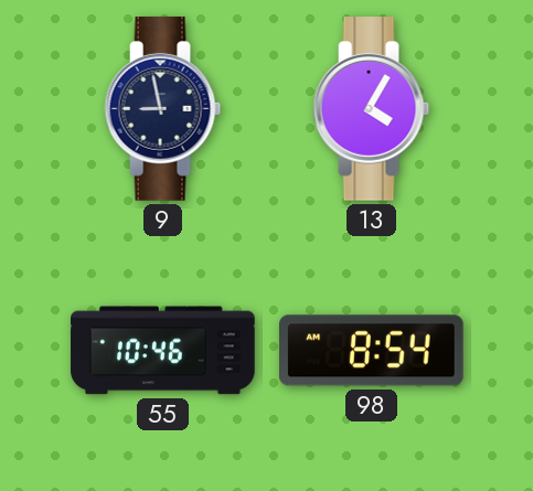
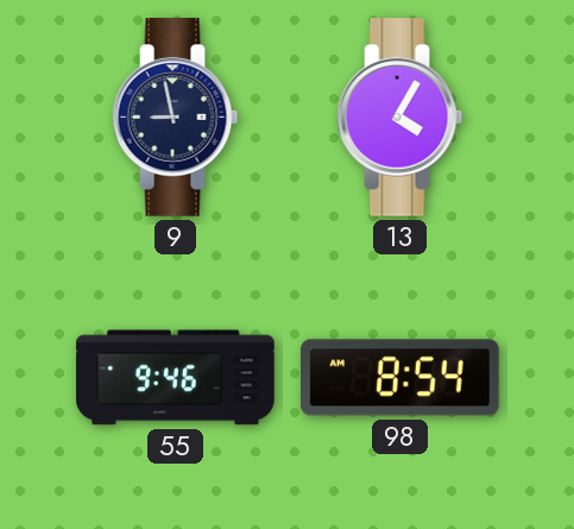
55: 10:46 -> 9:46 (176, 378)
